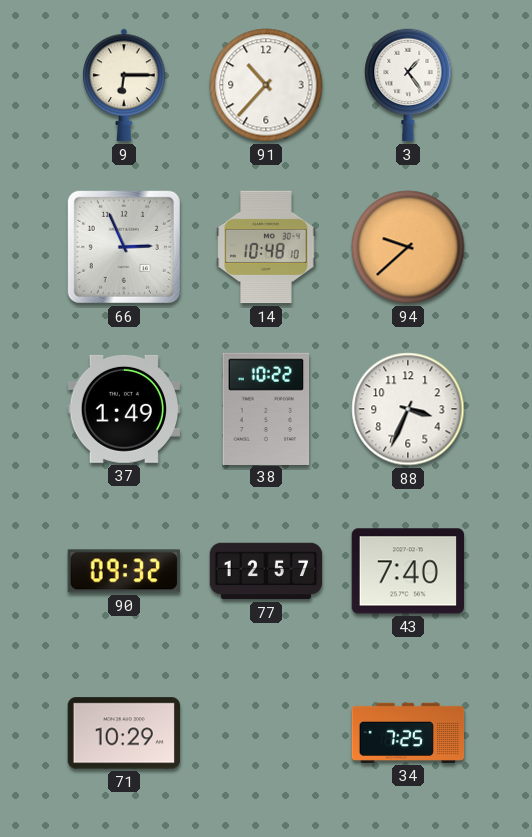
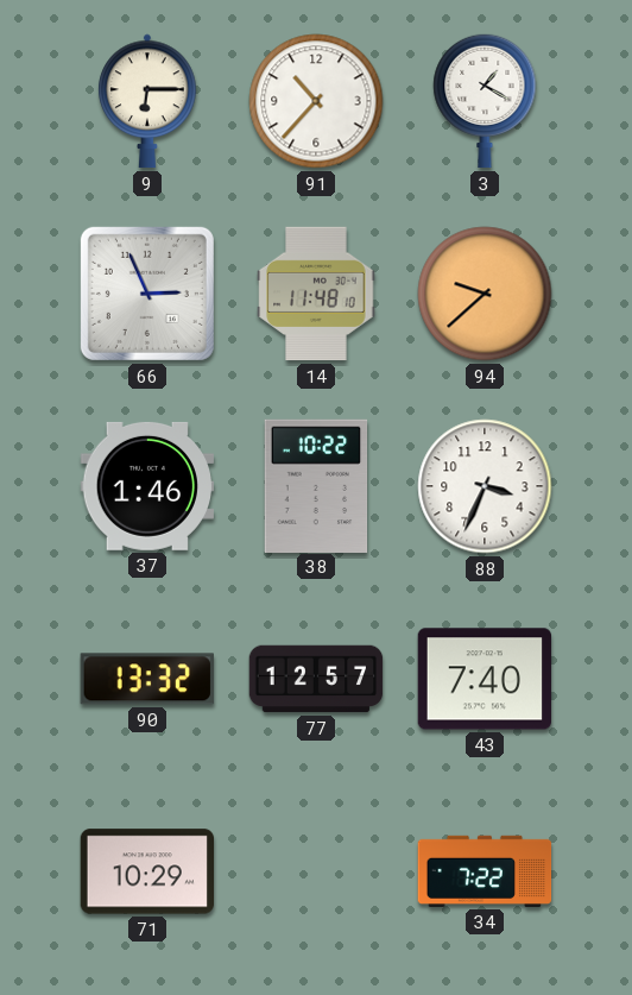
3: 1:24 -> 1:20 (485, 101)
14: 10:48 -> 11:48 (316, 294)
37: 1:49 -> 1:46 (146, 486)
90: 09:32 -> 13:32 (147, 679)
34: 7:25 -> 7:22 (485, 871)
